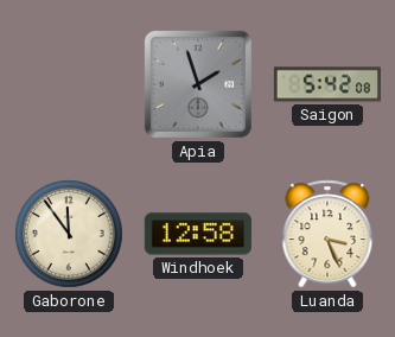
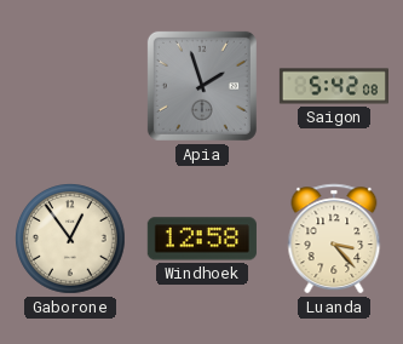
Gaborone: 11:54 -> 12:54 (70, 239)
Luanda: 3:26 -> 3:23 (334, 239)
